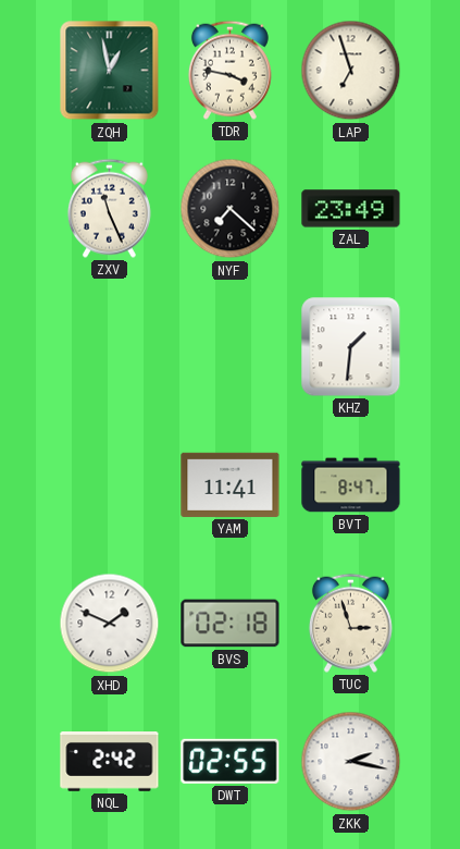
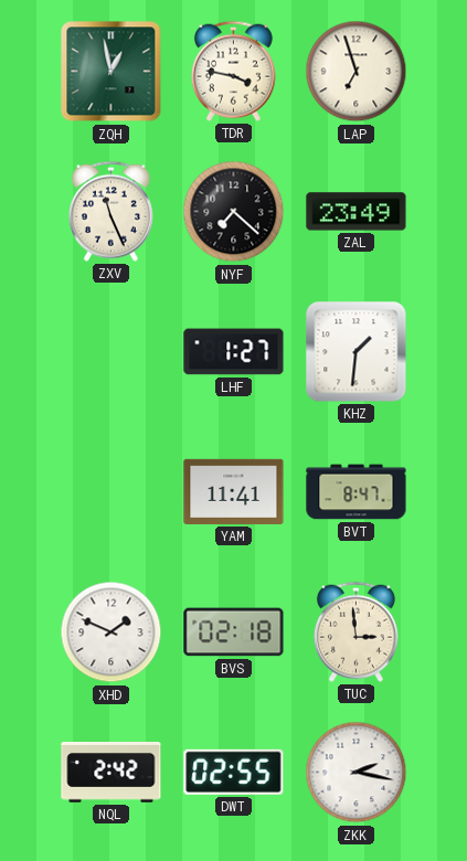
LHF: none -> 1:27 (234, 352)
TUC: 2:57 -> 2:59 (355, 631)
